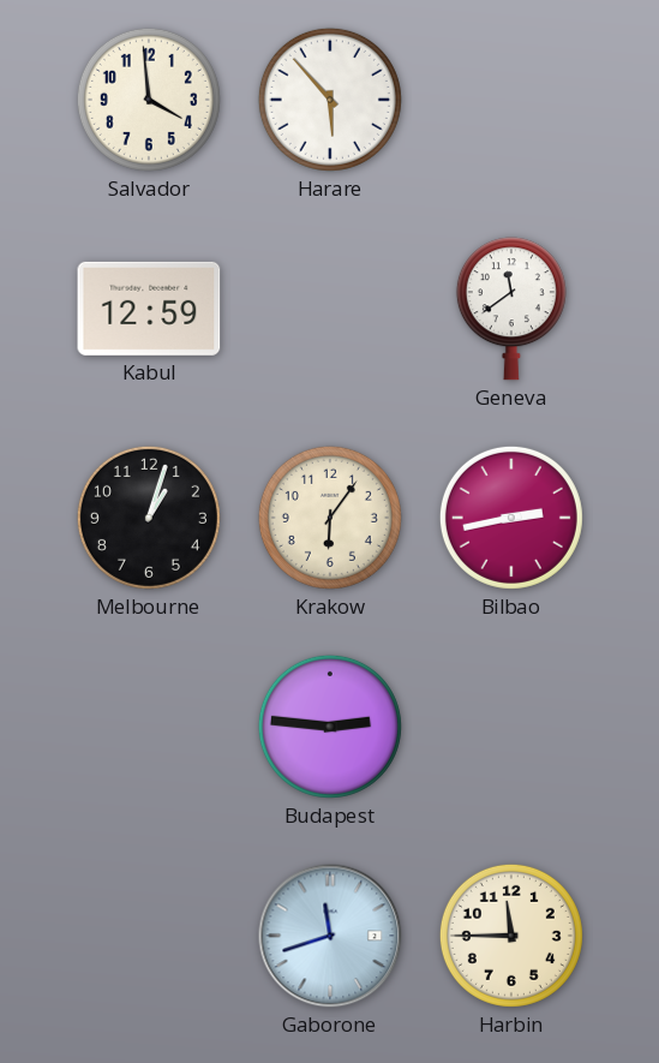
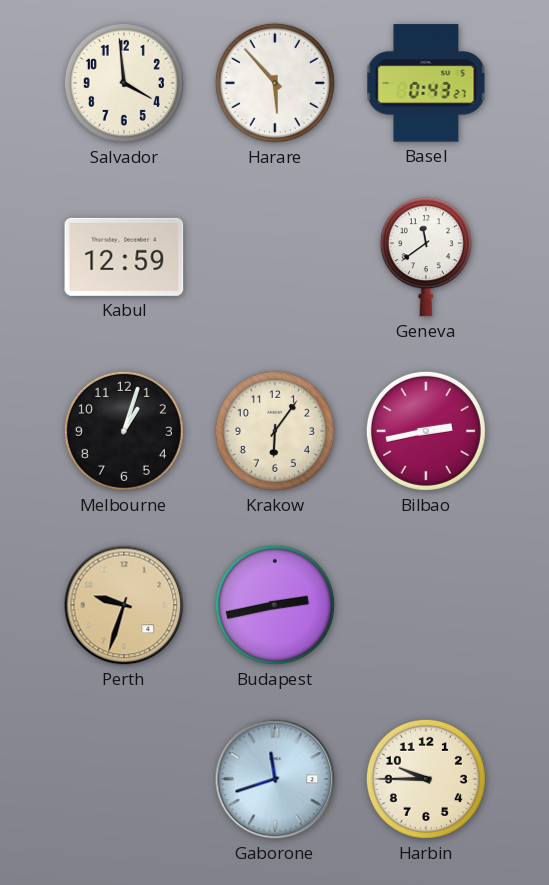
Basel: none -> 0:43 (426, 83)
Perth: none -> 9:33 (124, 605)
Budapest: 2:46 -> 2:43 (275, 605)
Harbin: 11:45 -> 9:45 (426, 779)
